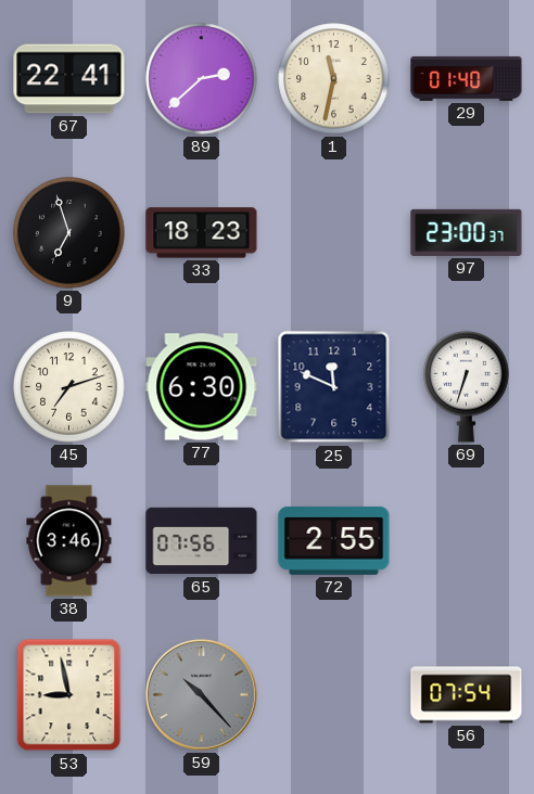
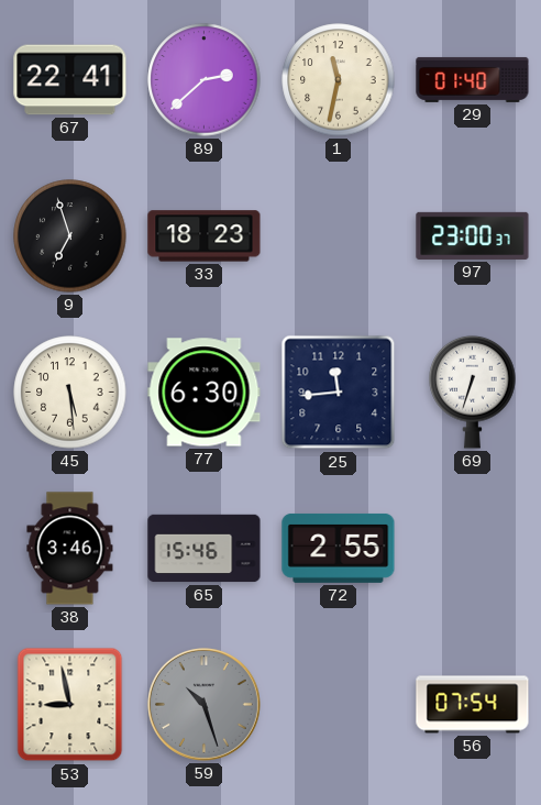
45: 7:12 -> 5:29 (70, 393)
25: 11:49 -> 11:44 (339, 393)
65: 07:56 -> 15:46 (205, 549)
59: 10:23 -> 10:27 (203, 704)
